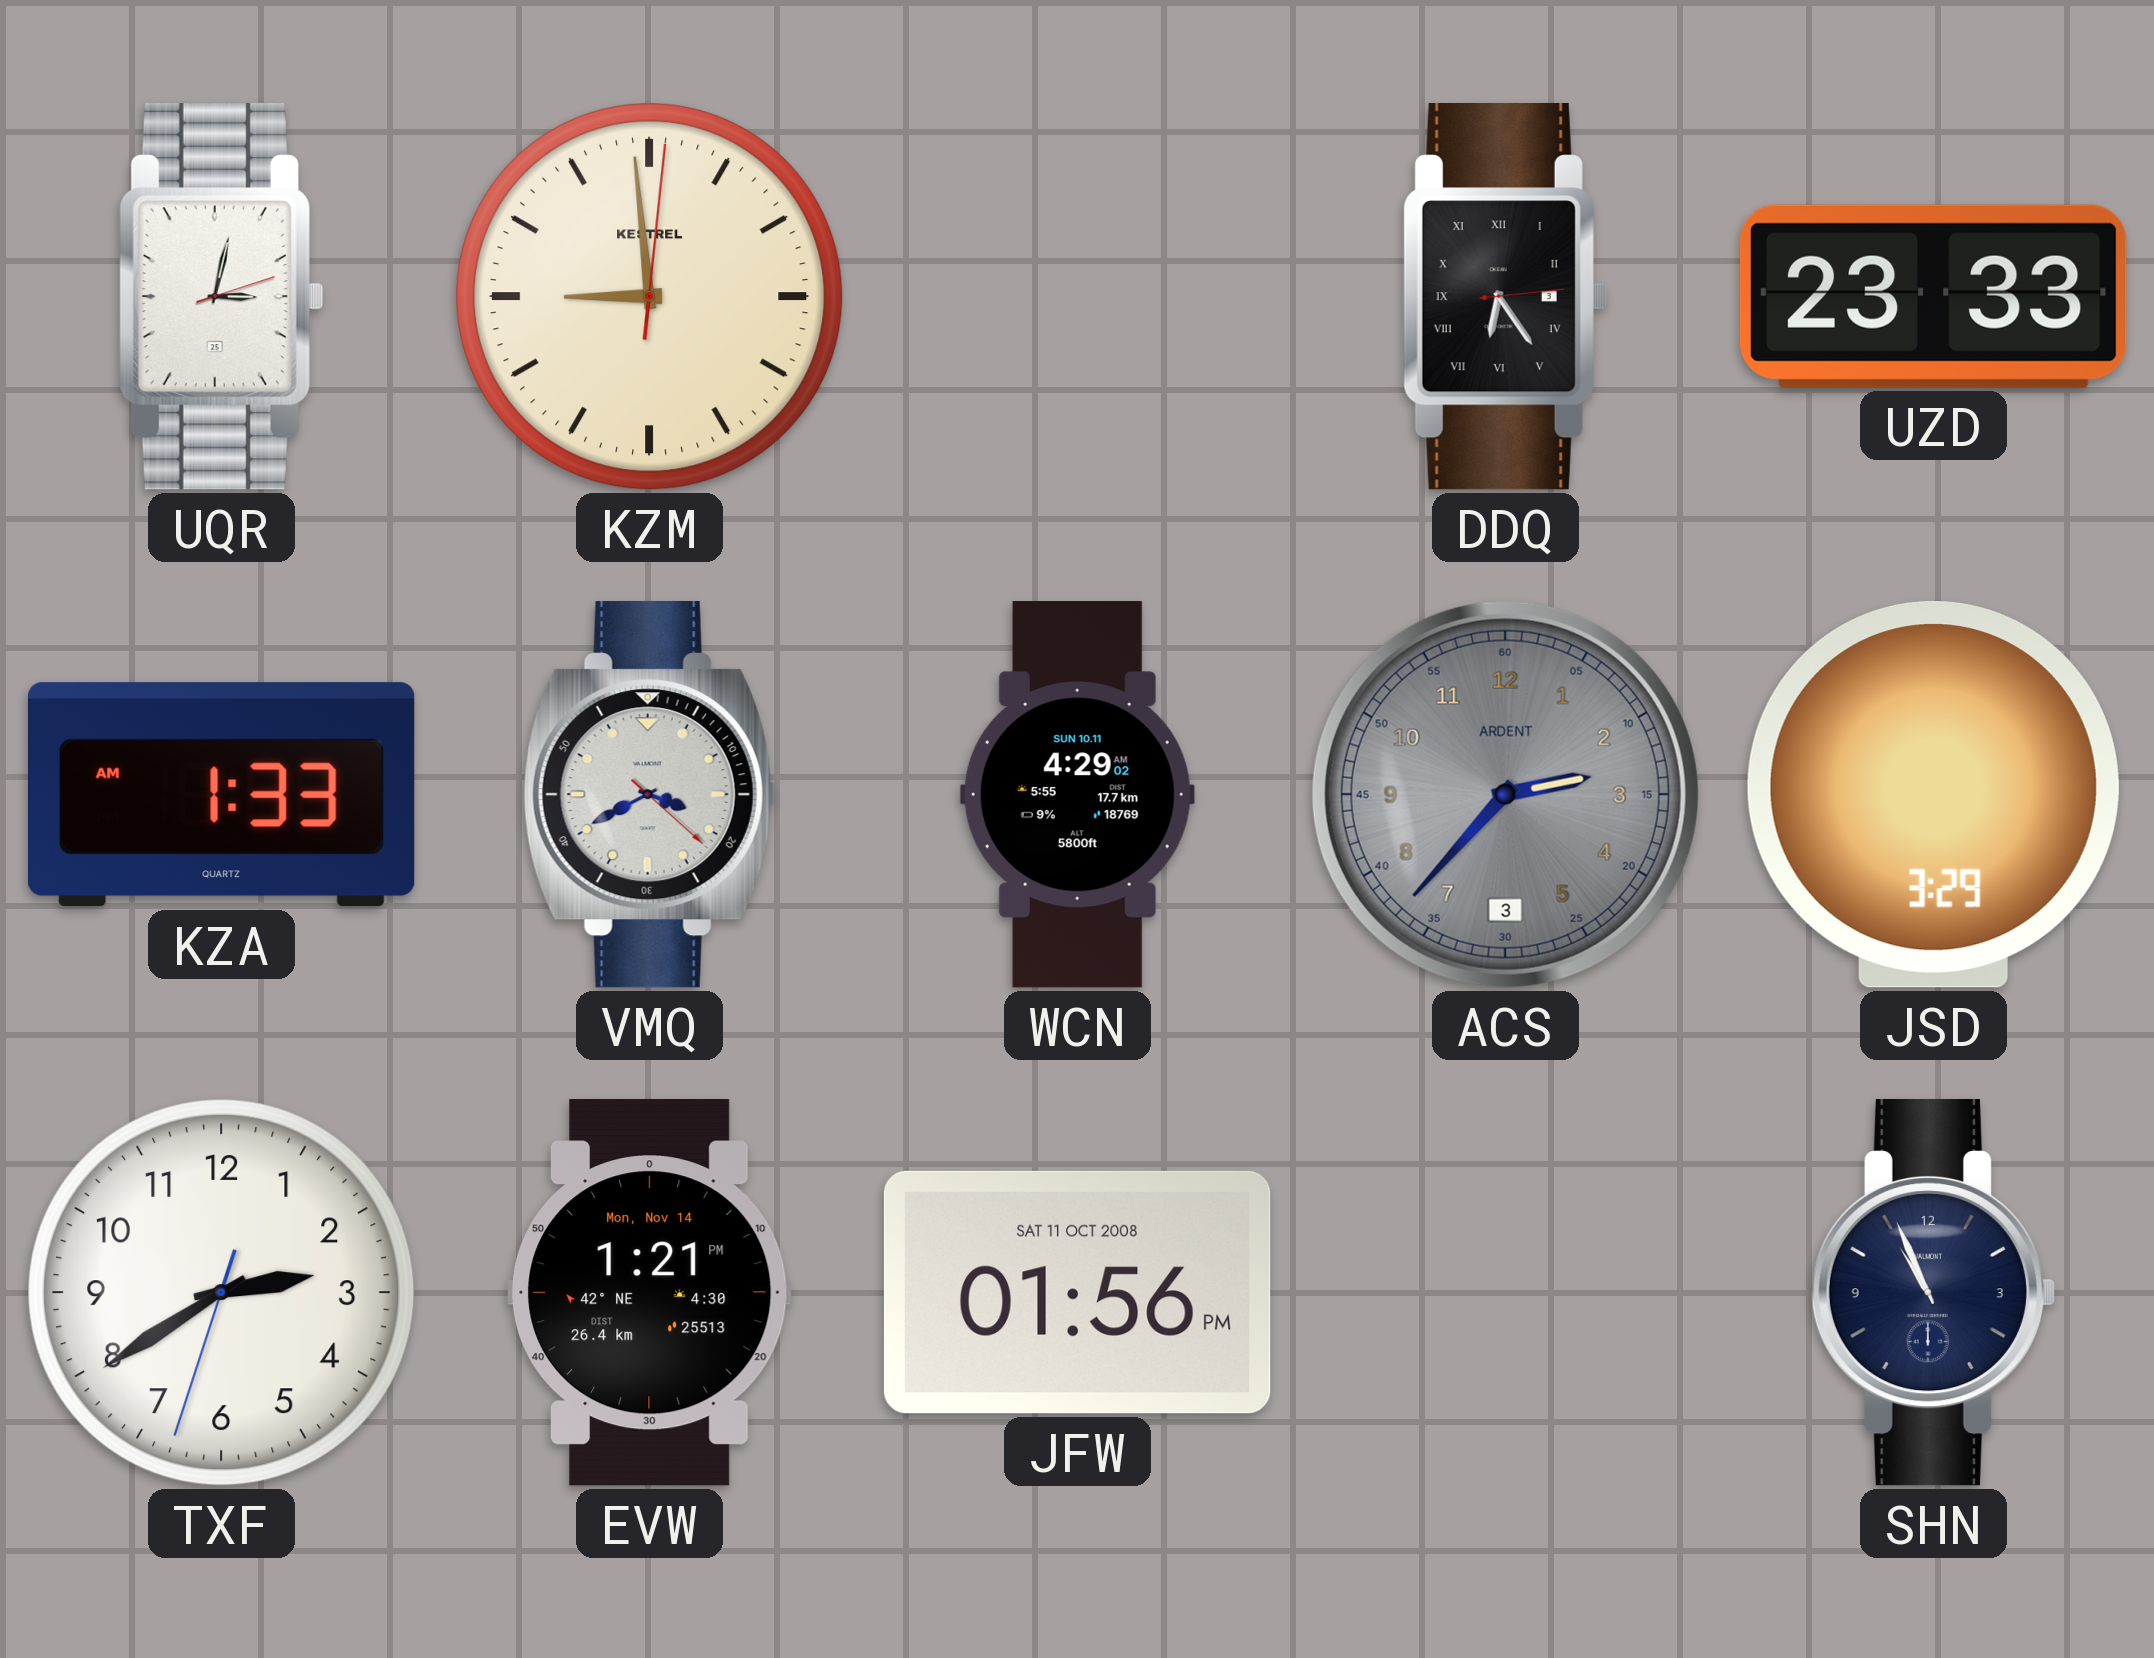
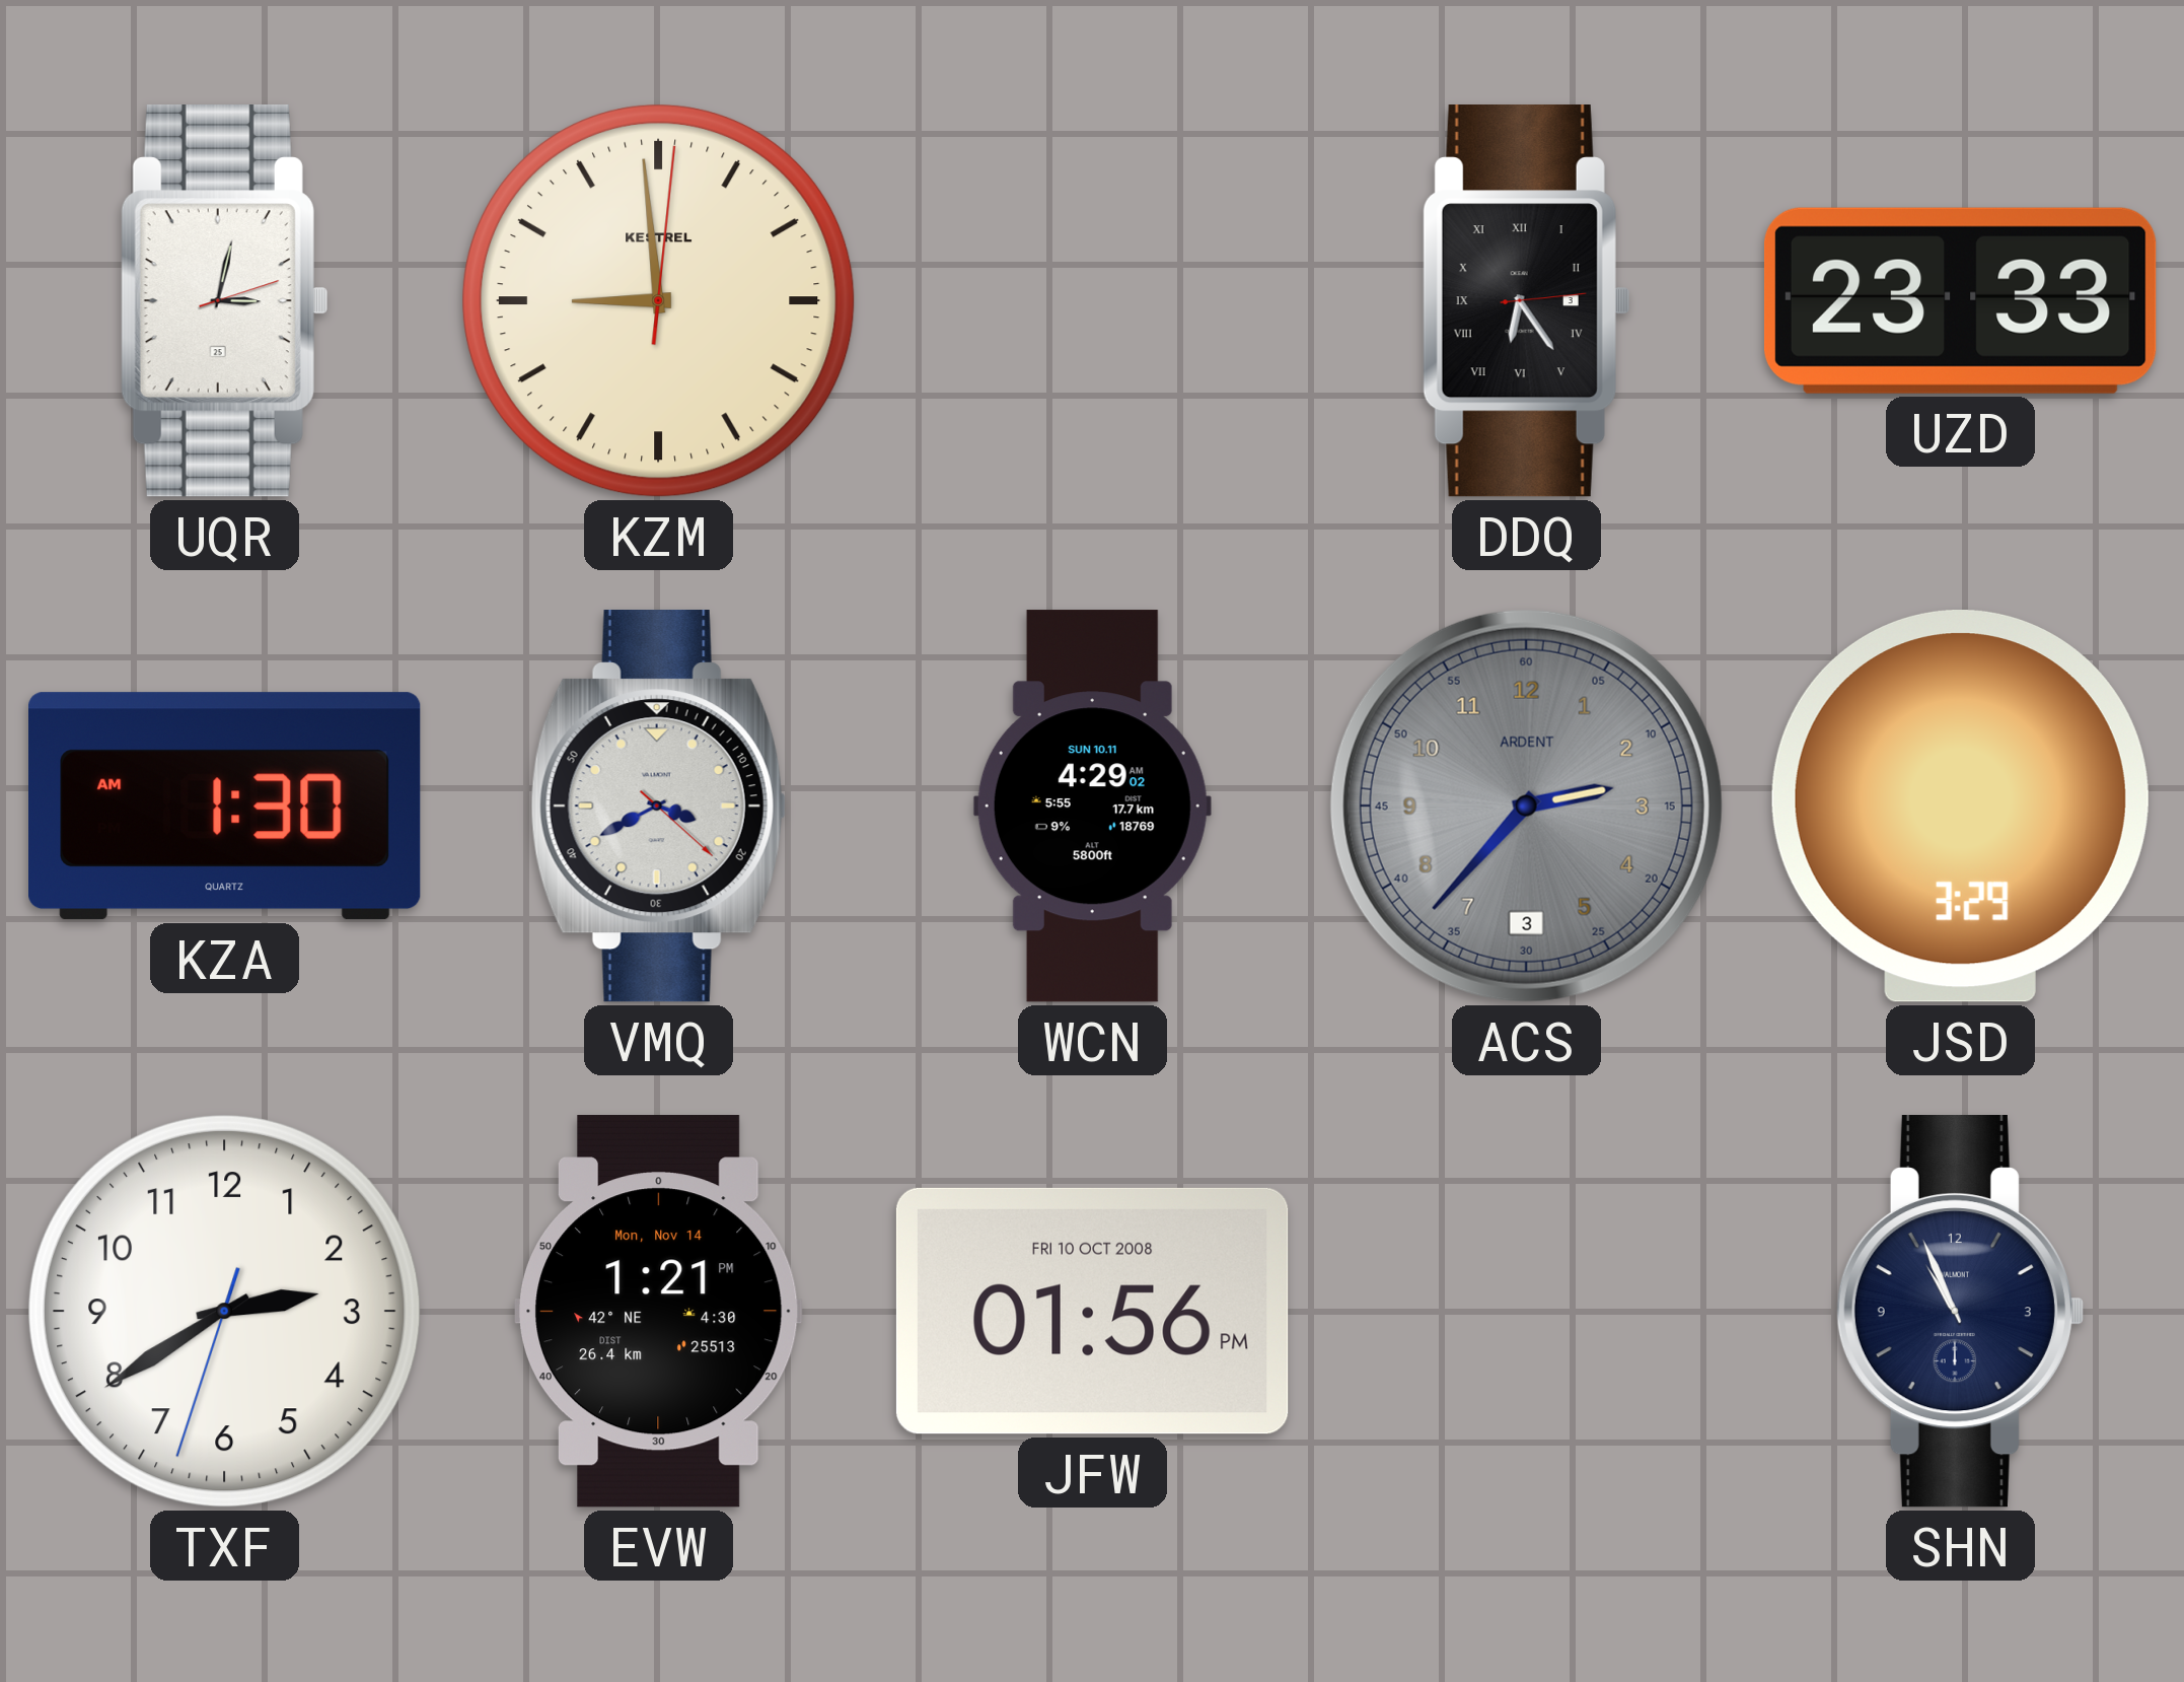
KZA: 1:33 -> 1:30 (225, 807)
JFW date: SAT 11 OCT 2008 -> FRI 10 OCT 2008 (1092, 1311)
